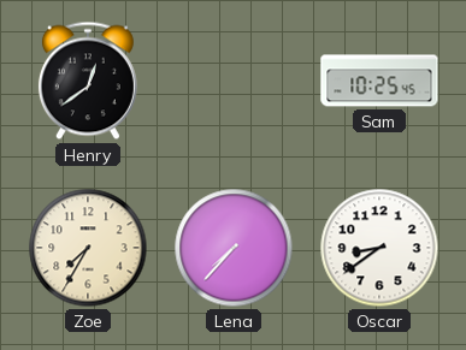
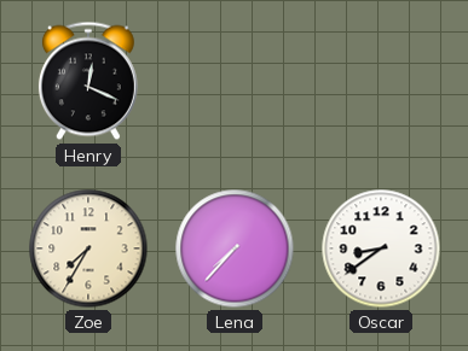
Henry: 12:39 -> 12:19 (88, 81)
Sam: 10:25 -> none (379, 81)
